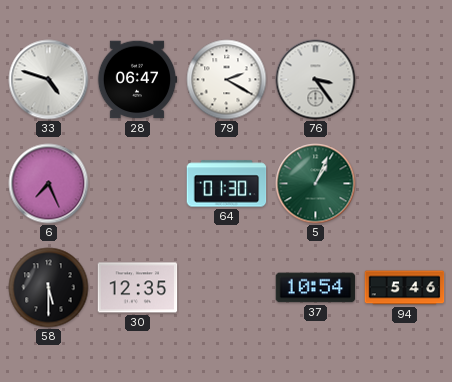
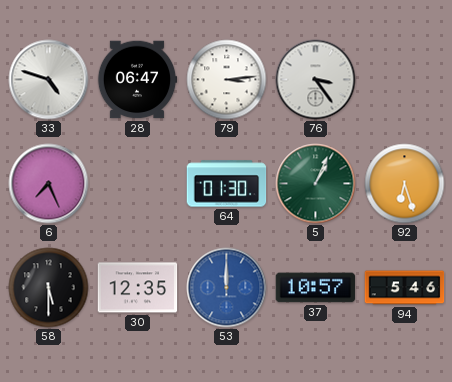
79: 2:20 -> 3:14 (227, 80)
92: none -> 6:27 (405, 184)
53: none -> 12:00 (227, 288)
37: 10:54 -> 10:57 (316, 288)
